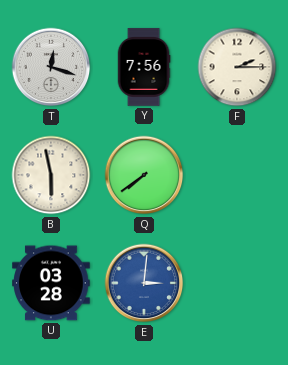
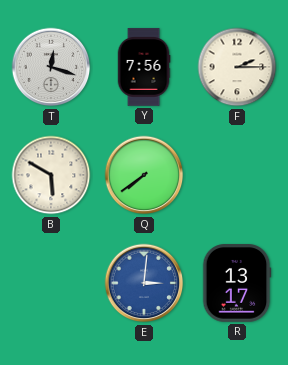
B: 5:58 -> 5:50 (51, 175)
U: 03:28 -> none (51, 283)
R: none -> 13:17 (237, 283)
